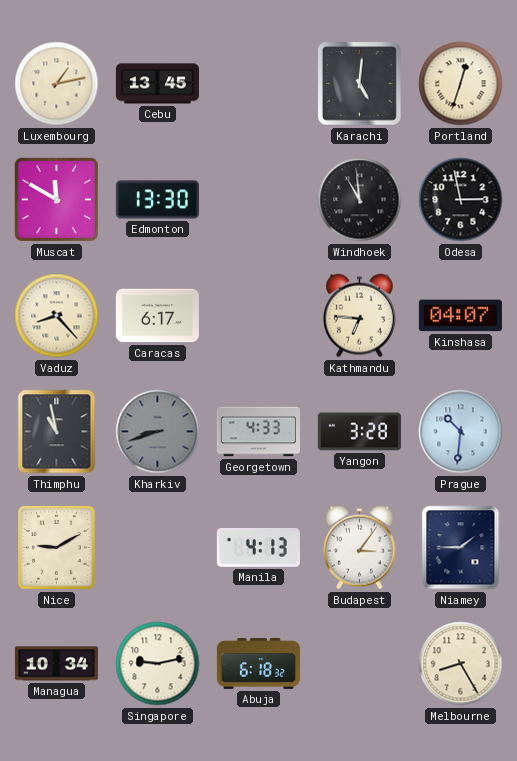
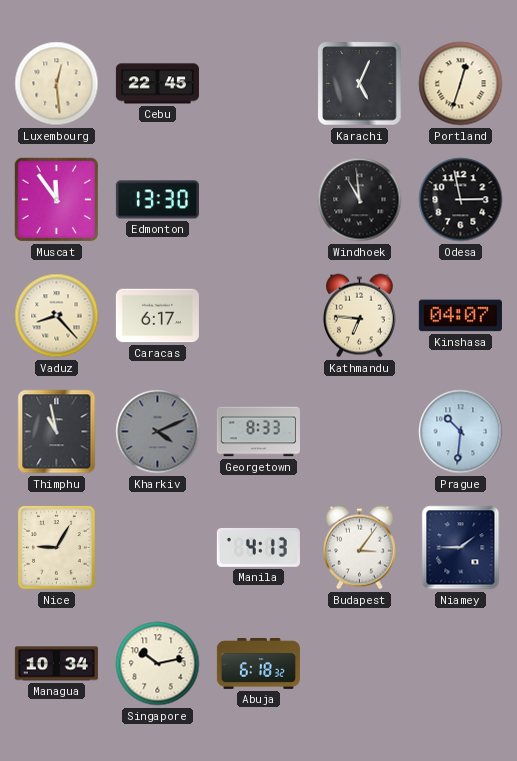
Luxembourg: 1:13 -> 12:29 (57, 84)
Cebu: 13:45 -> 22:45 (157, 84)
Karachi: 5:01 -> 5:04 (360, 84)
Muscat: 11:50 -> 11:54 (57, 200)
Kharkiv: 8:42 -> 4:11 (158, 432)
Georgetown: 4:33 -> 8:33 (258, 432)
Yangon: 3:28 -> none (359, 432)
Nice: 9:10 -> 9:05 (57, 548)
Singapore: 9:13 -> 10:13 (158, 664)
Melbourne: 8:25 -> none (461, 664)
